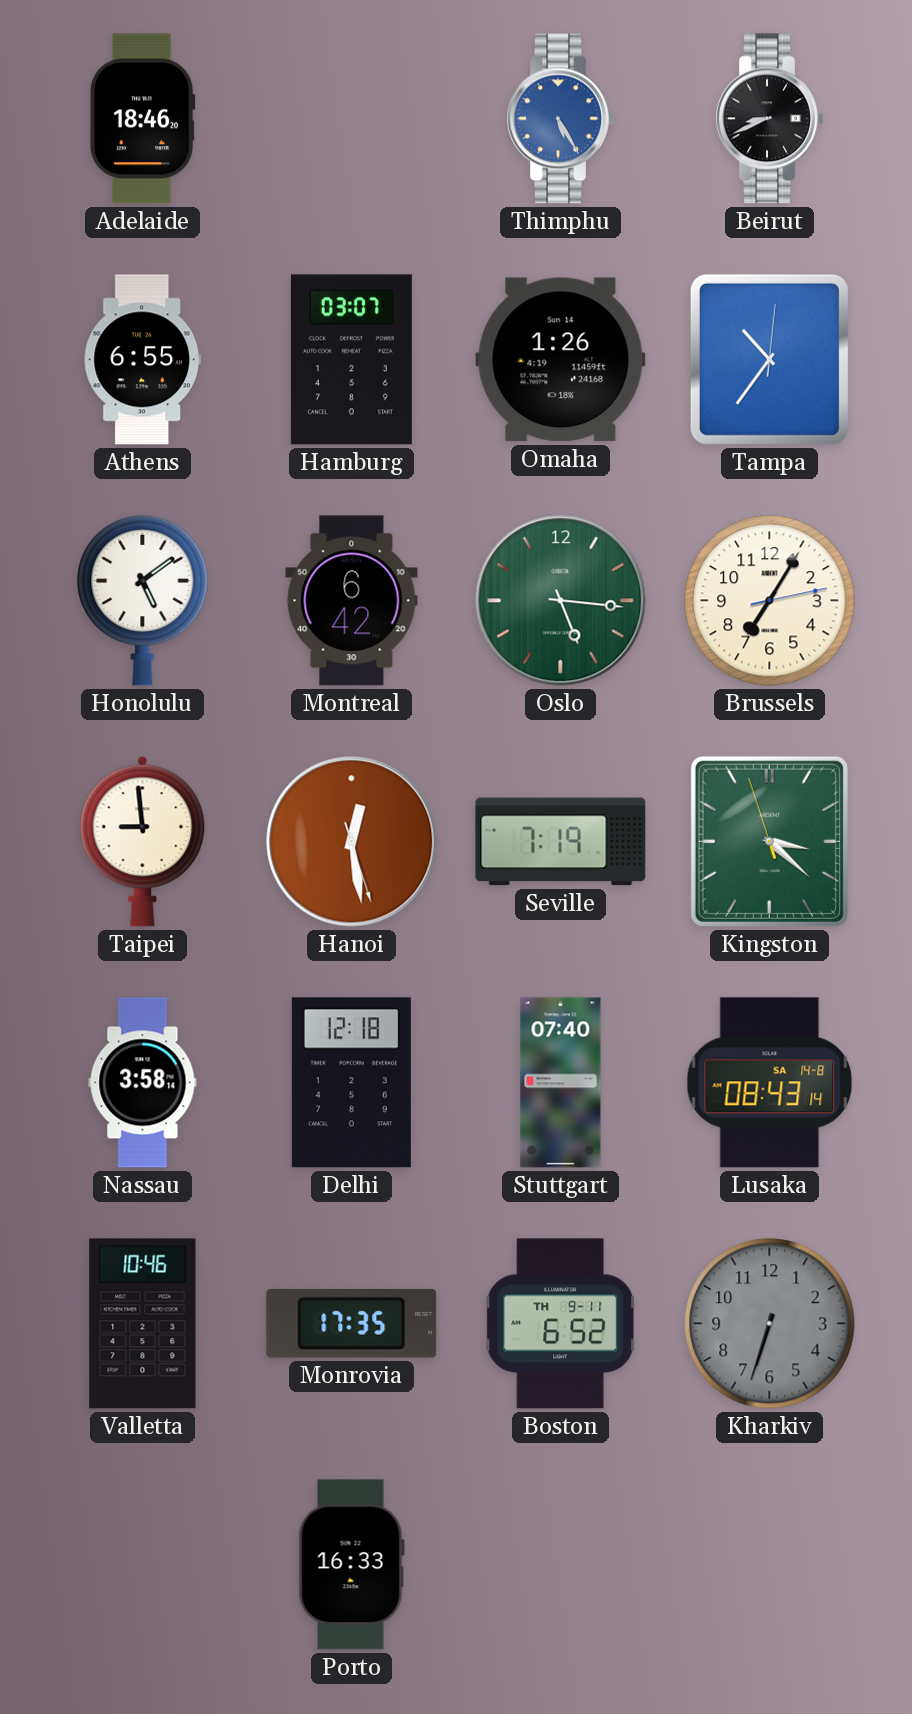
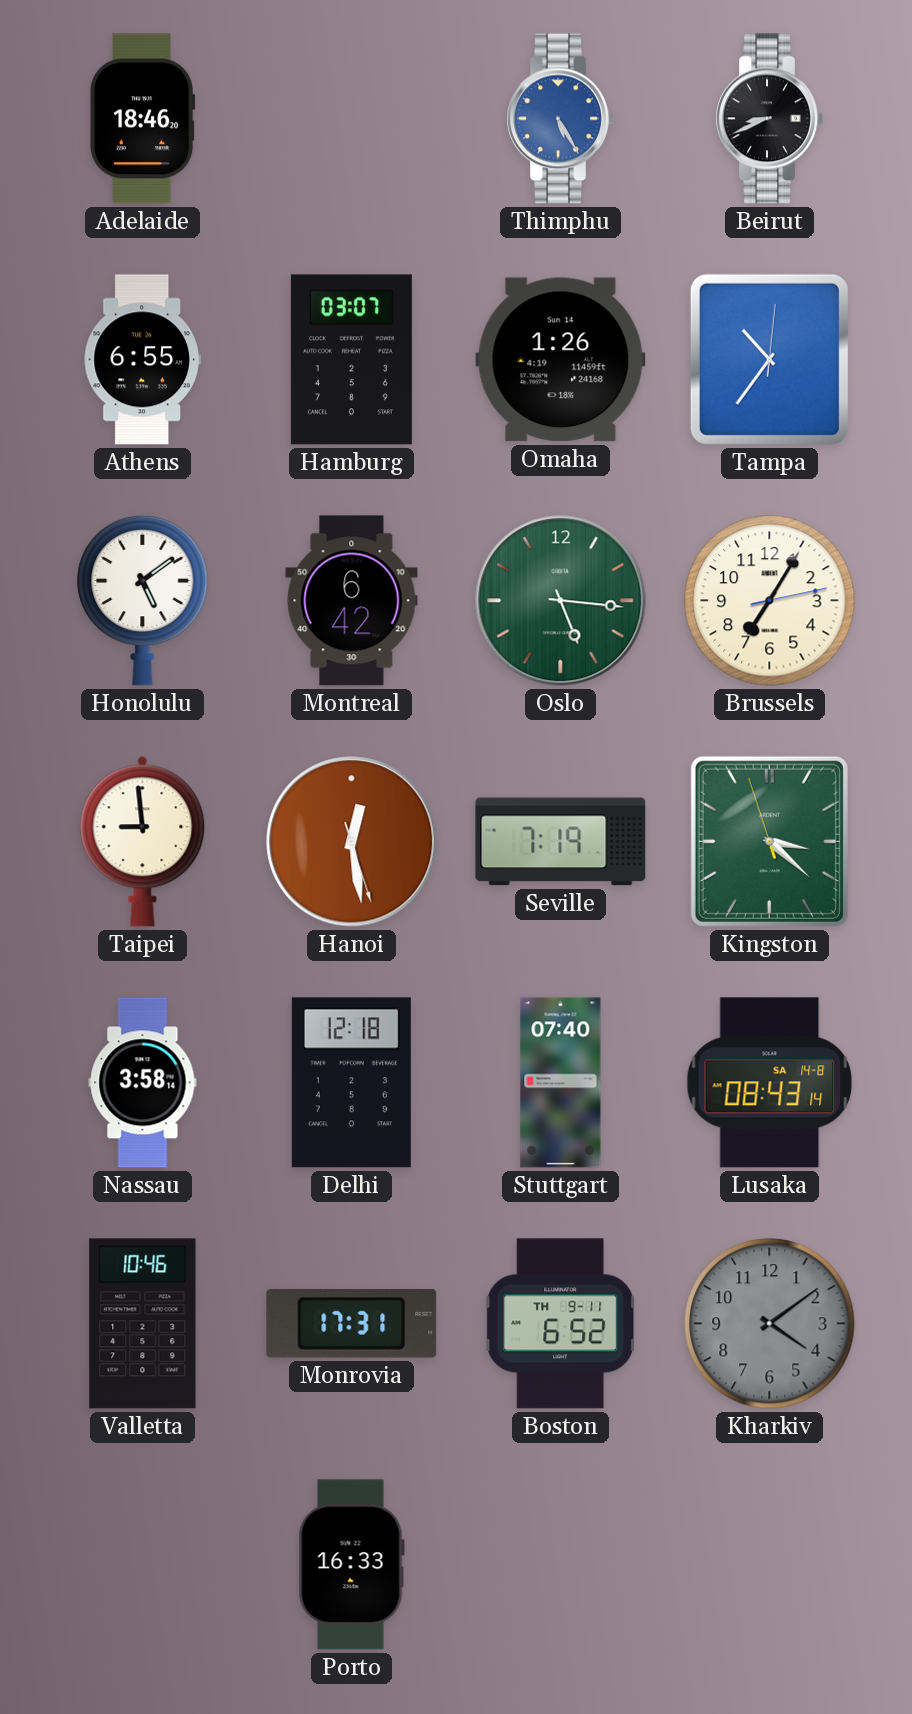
Monrovia: 17:35 -> 17:31 (352, 1324)
Kharkiv: 6:33 -> 4:09 (770, 1324)
